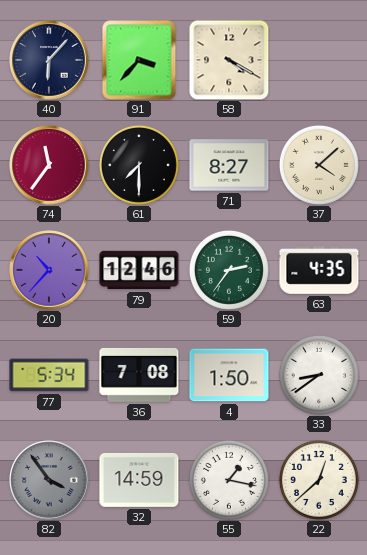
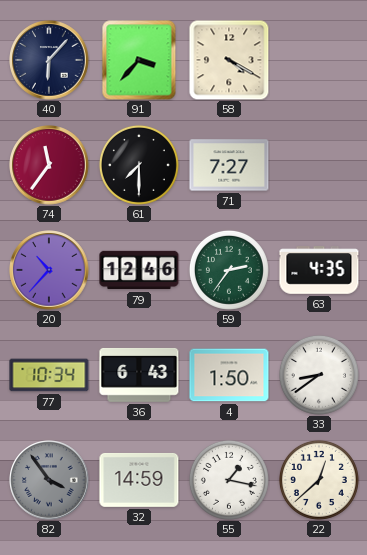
71: 8:27 -> 7:27 (229, 165)
37: 4:08 -> none (319, 165)
77: 5:34 -> 10:34 (49, 375)
36: 7:08 -> 6:43 (139, 375)
